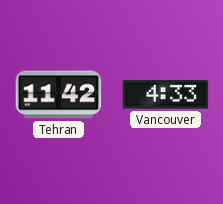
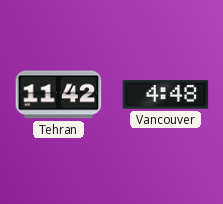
Vancouver: 4:33 -> 4:48 (166, 95)
